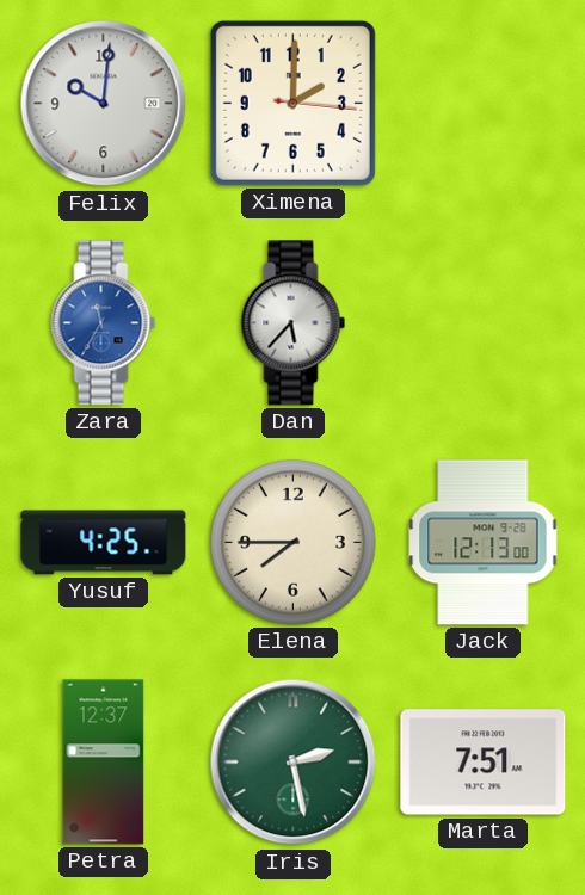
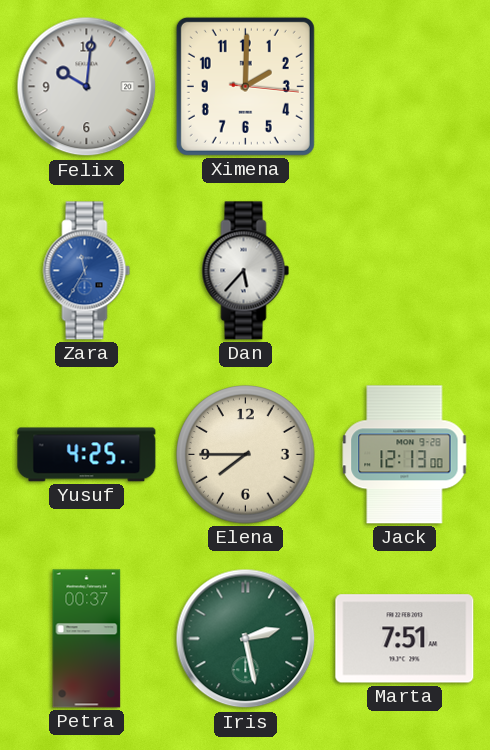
Petra: 12:37 -> 00:37 (87, 639)
